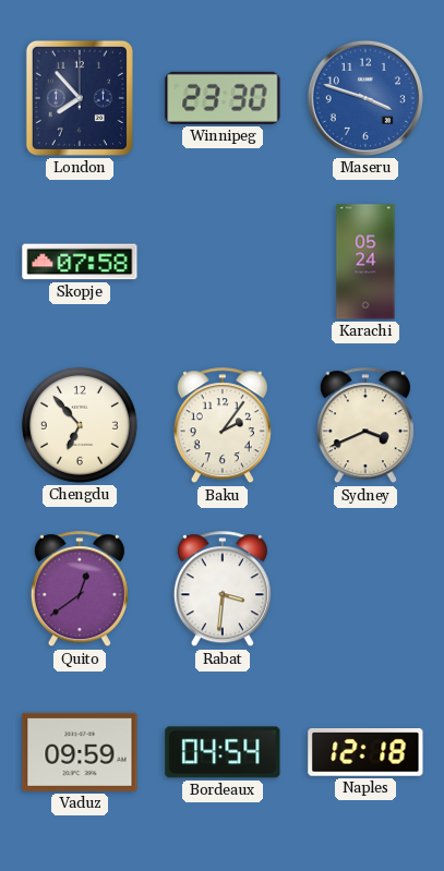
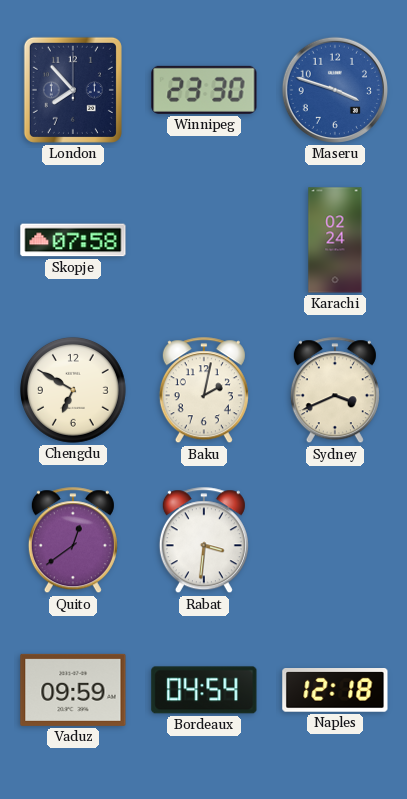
Karachi: 05:24 -> 02:24 (335, 240)
Chengdu: 6:53 -> 6:50 (73, 390)
Baku: 2:06 -> 2:02 (204, 391)
